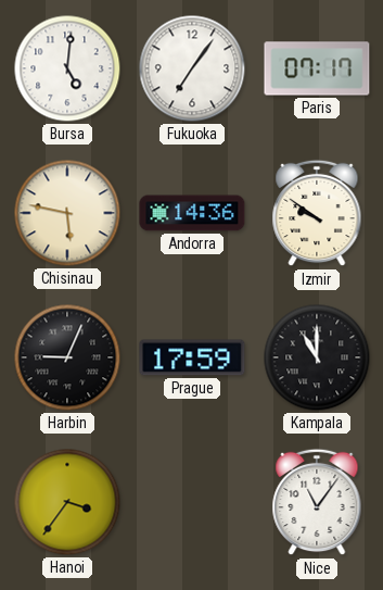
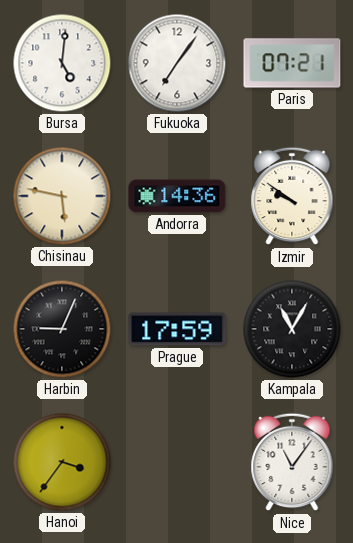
Paris: 07:17 -> 07:21 (292, 63)
Kampala: 11:00 -> 11:05 (292, 329)
